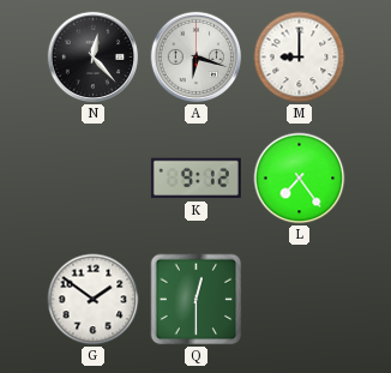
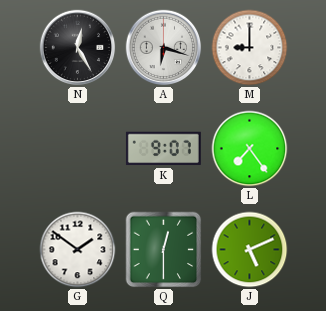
N: 12:23 -> 12:25 (78, 48)
K: 9:12 -> 9:07 (163, 149)
J: none -> 5:11 (250, 250)
